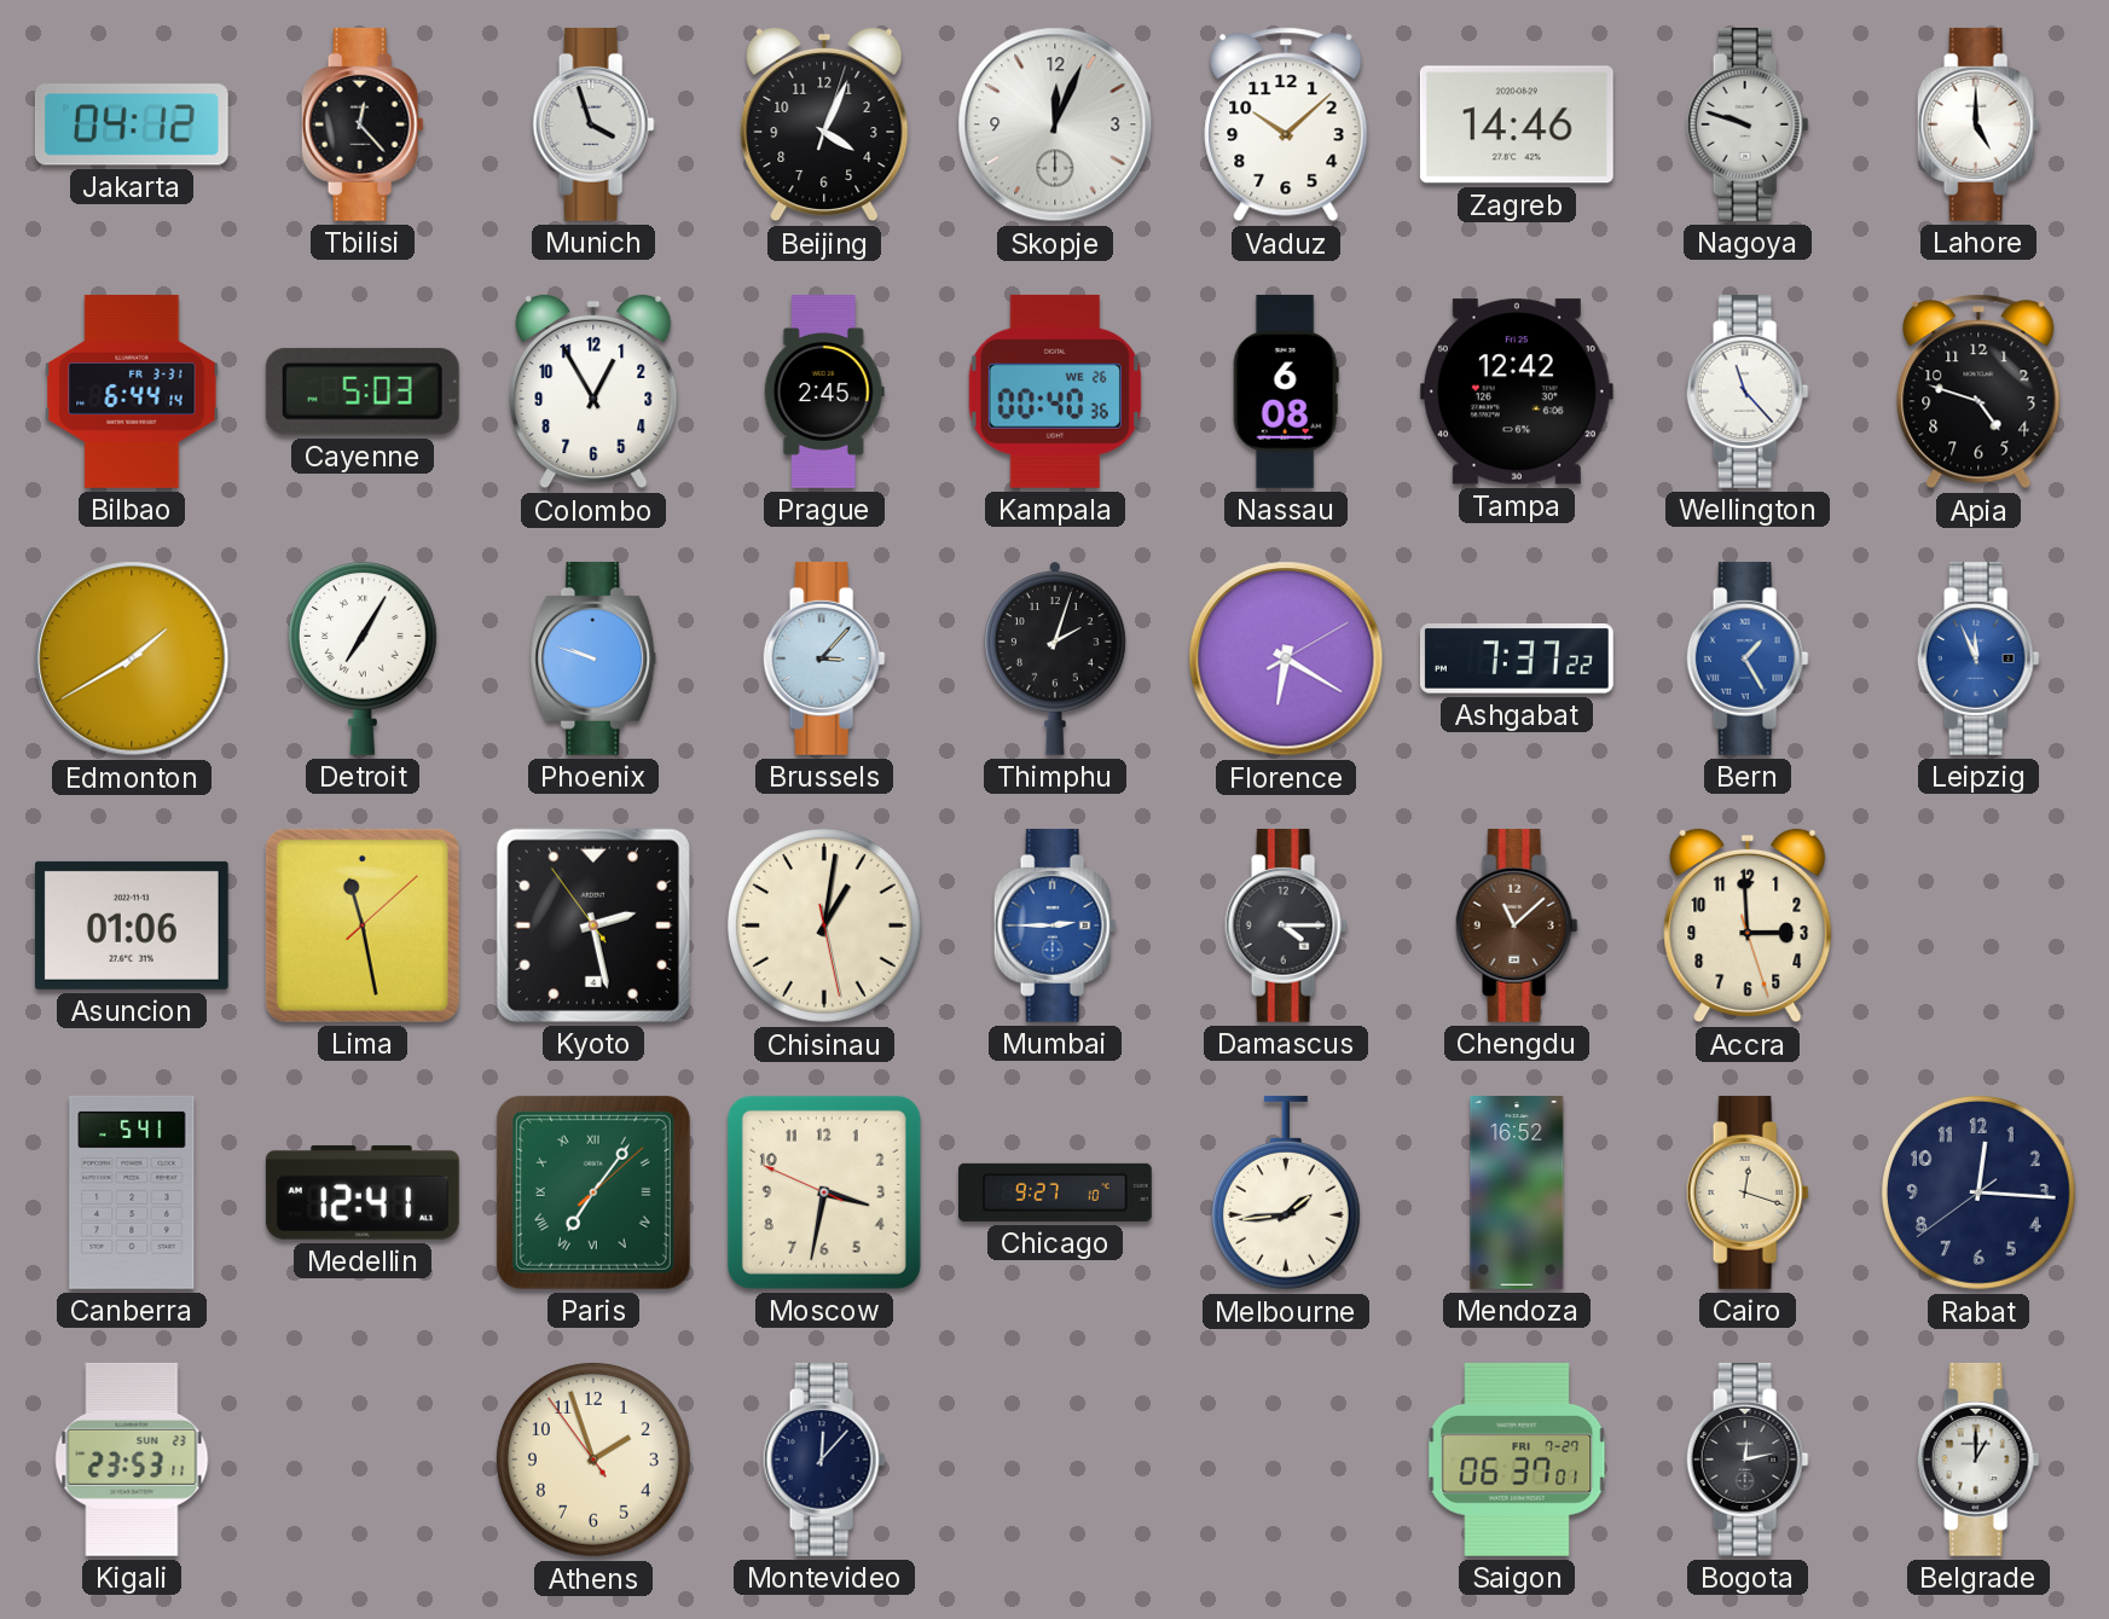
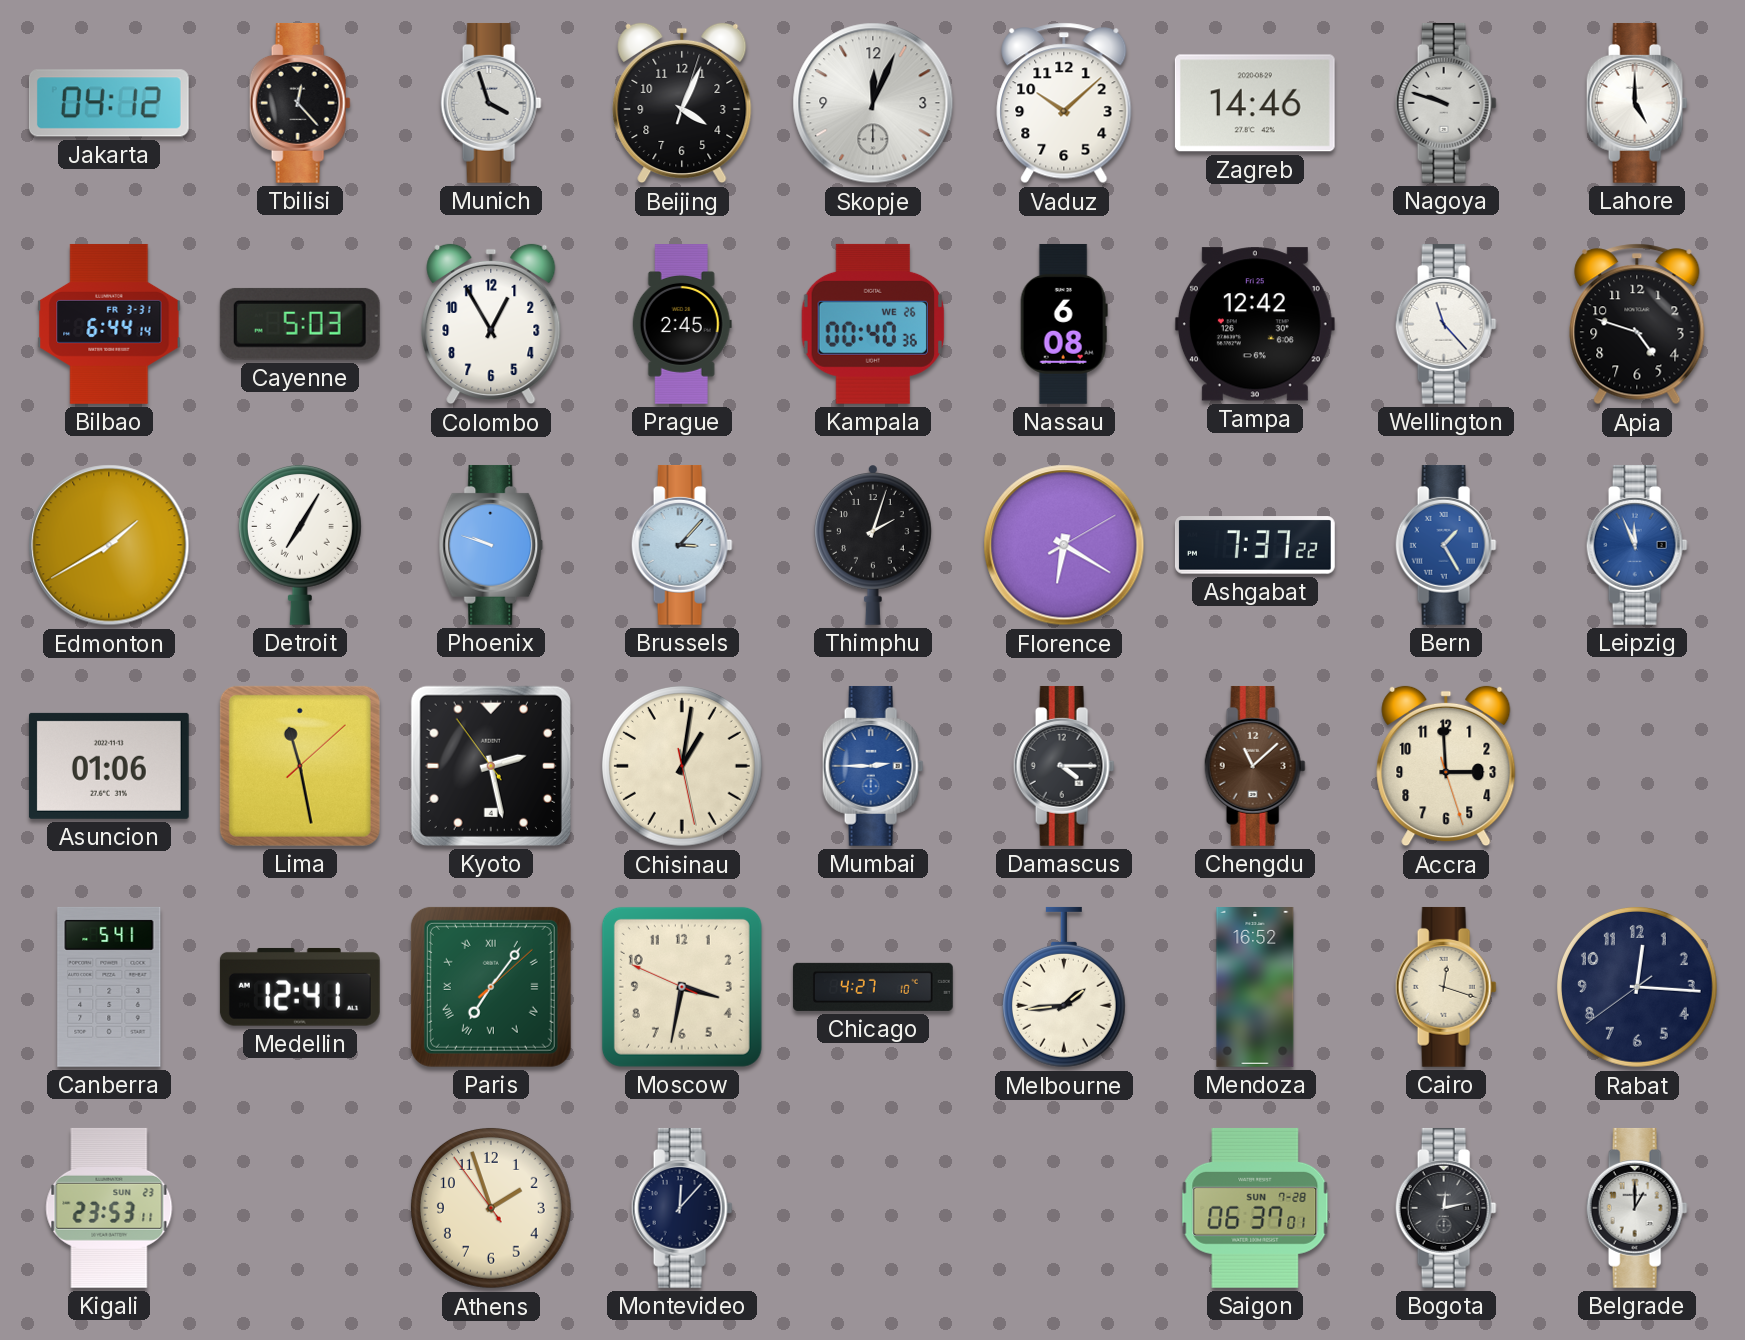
Chicago: 9:27 -> 4:27 (873, 987)
Saigon date: FRI 7-27 -> SUN 7-28 (1255, 1208)
